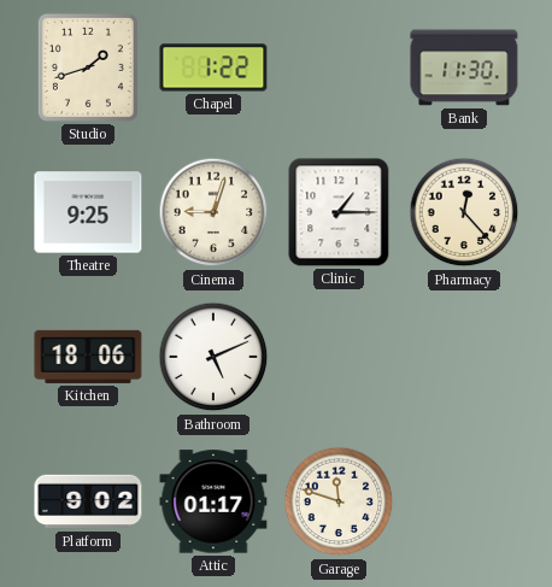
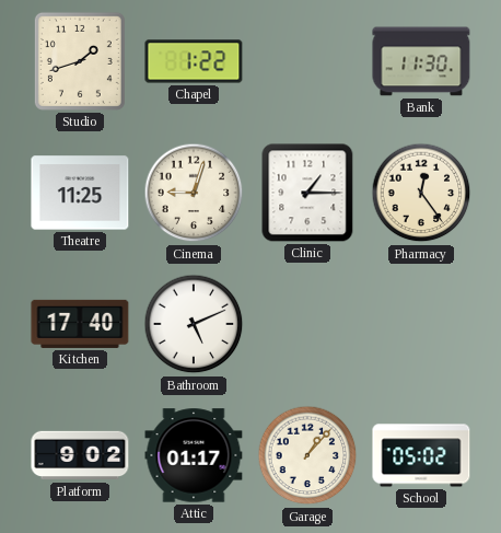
Theatre: 9:25 -> 11:25 (80, 193)
Pharmacy: 12:23 -> 12:24 (421, 193)
Kitchen: 18:06 -> 17:40 (80, 324)
Garage: 11:48 -> 1:07 (307, 455)
School: none -> 05:02 (421, 455)
